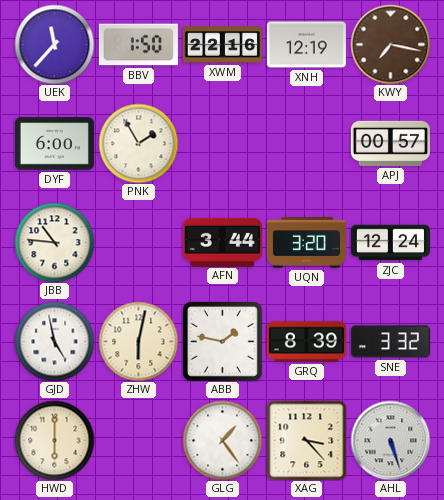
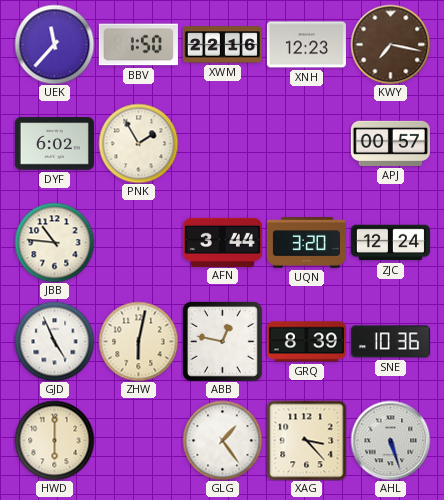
XNH: 12:19 -> 12:23 (306, 45)
DYF: 6:00 -> 6:02 (54, 144)
GJD: 4:58 -> 4:56 (54, 341)
ABB: 1:47 -> 12:47 (222, 341)
SNE: 3:32 -> 10:36 (390, 342)
